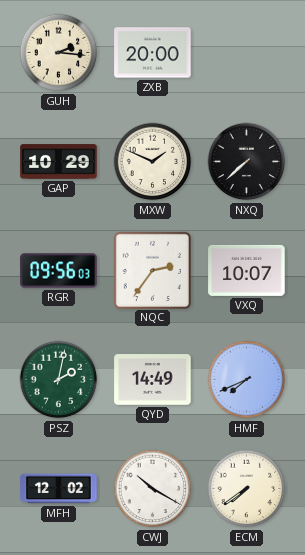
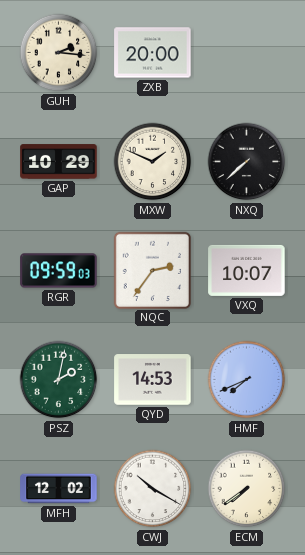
RGR: 09:56 -> 09:59 (59, 271)
QYD: 14:49 -> 14:53 (153, 380)
